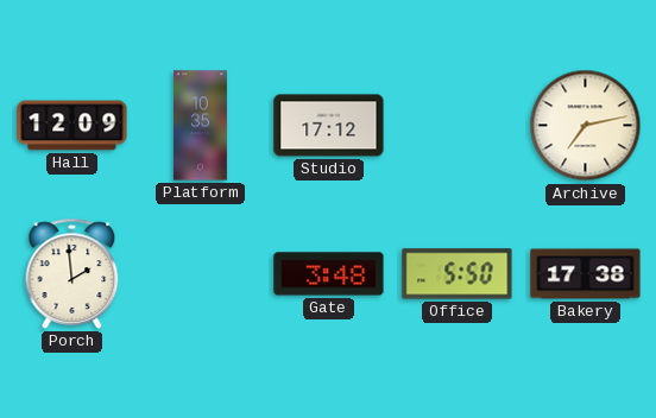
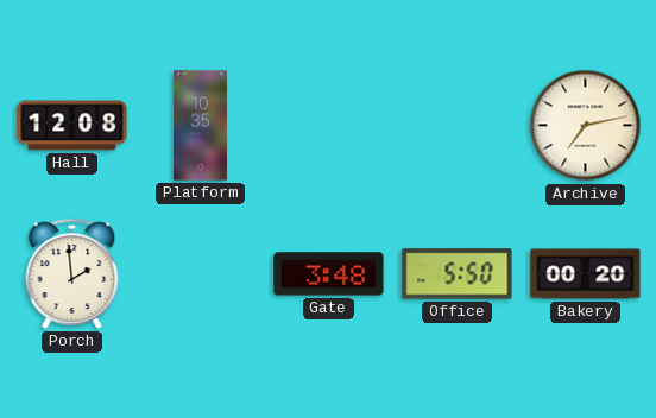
Hall: 12:09 -> 12:08 (72, 126)
Studio: 17:12 -> none (329, 126)
Bakery: 17:38 -> 00:20 (586, 274)
